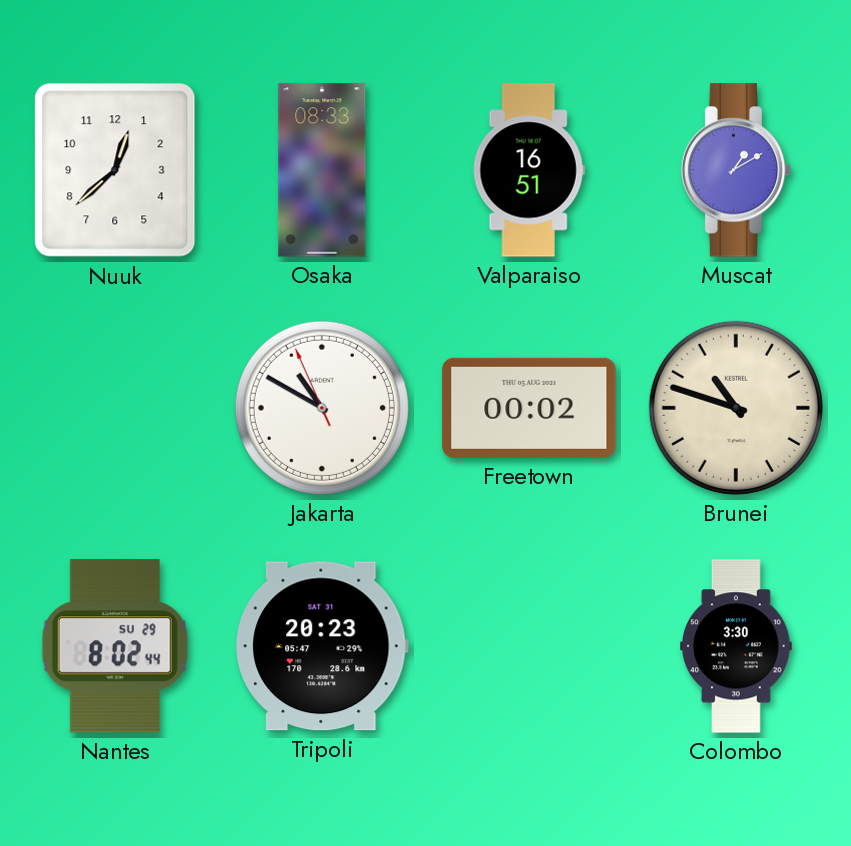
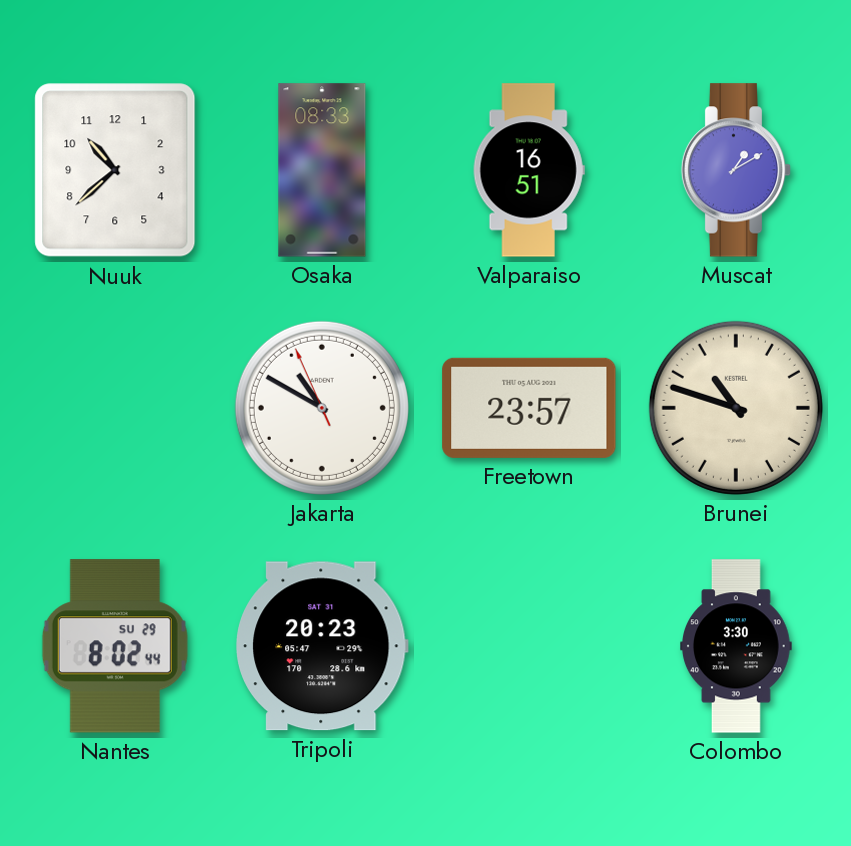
Nuuk: 12:38 -> 10:38 (115, 170)
Freetown: 00:02 -> 23:57 (529, 408)
